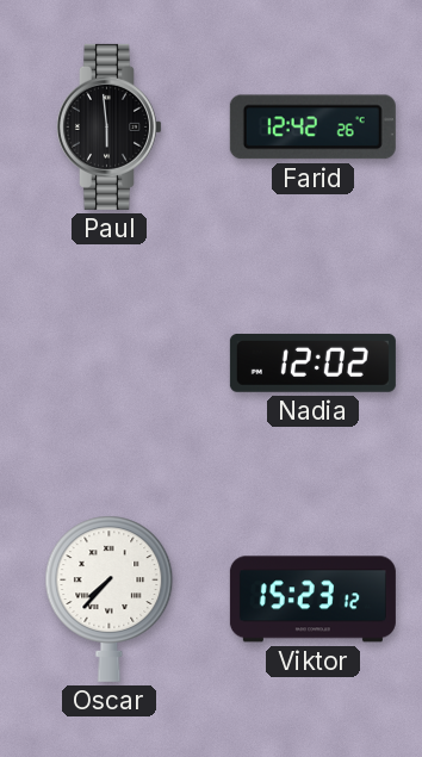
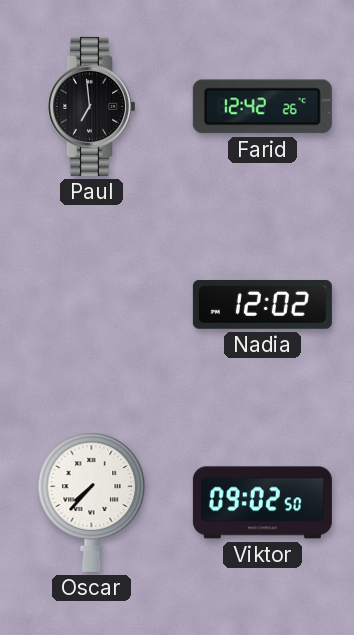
Paul: 5:59 -> 6:59 (91, 106)
Viktor: 15:23 -> 09:02 (262, 503)
